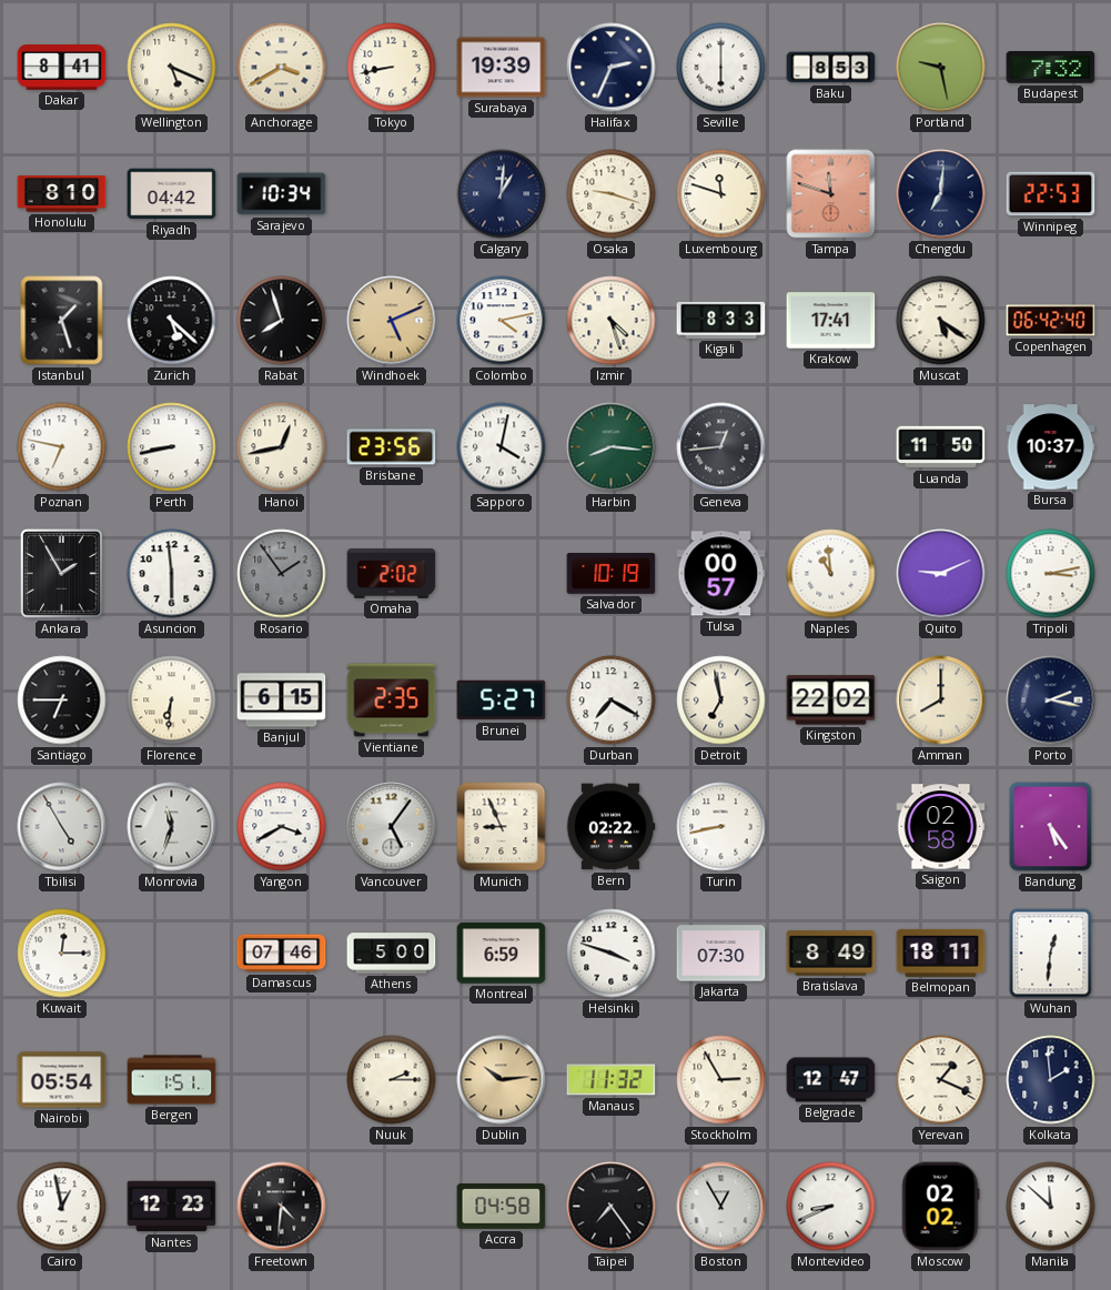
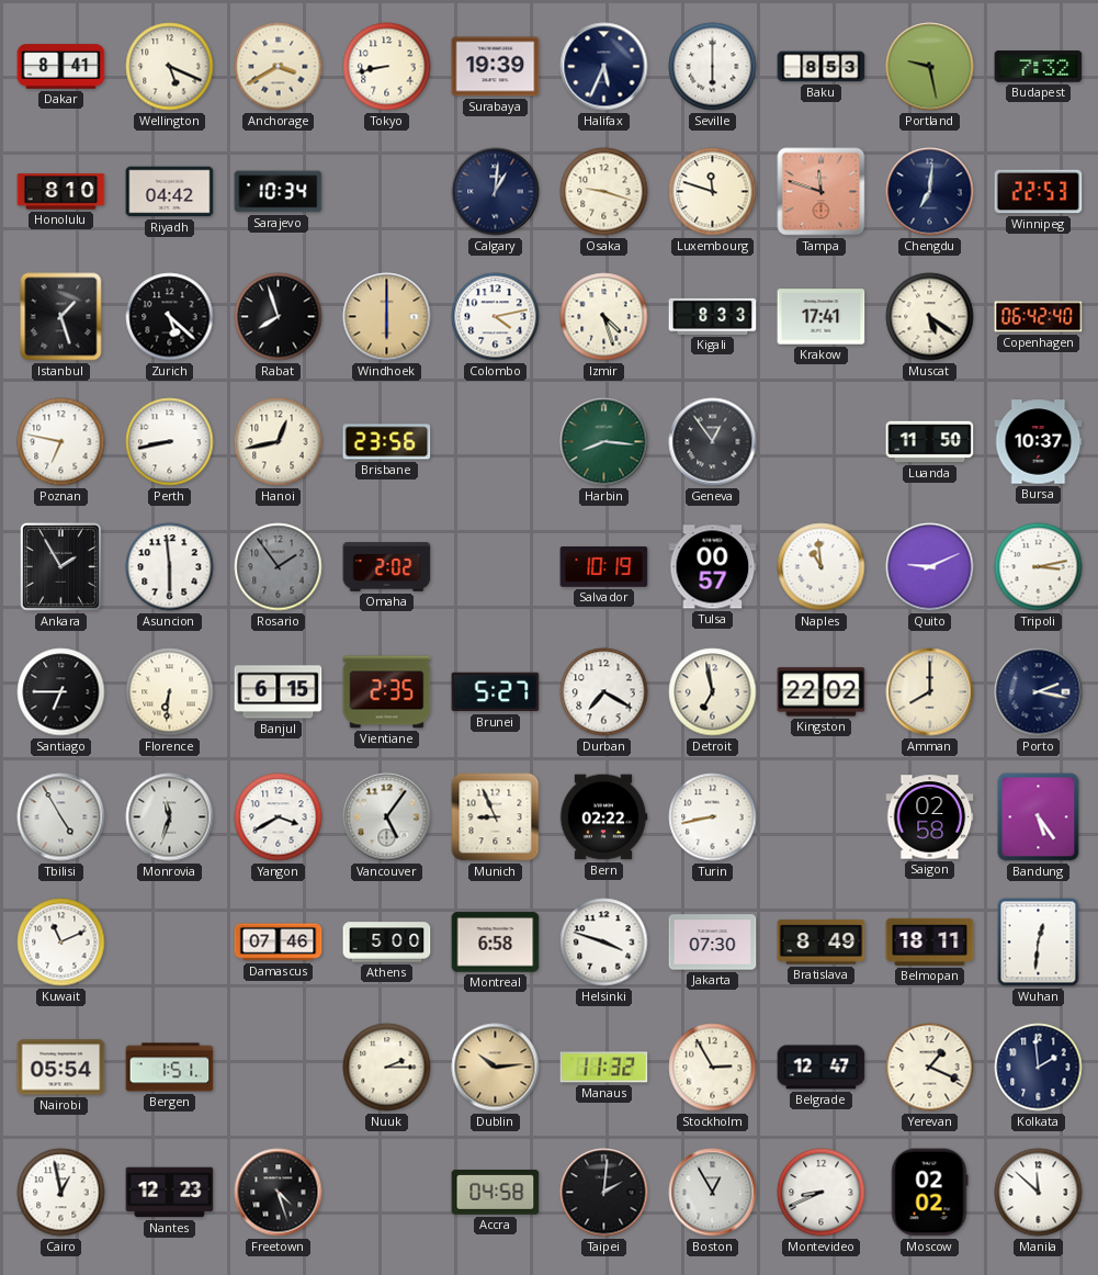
Halifax: 2:34 -> 5:34 (604, 67)
Windhoek: 5:11 -> 6:00 (387, 317)
Sapporo: 4:02 -> none (502, 447)
Geneva: 12:44 -> 12:54 (713, 442)
Kuwait: 12:15 -> 11:11 (61, 943)
Montreal: 6:59 -> 6:58 (496, 943)
Freetown: 4:31 -> 4:27 (279, 1193)
Taipei: 7:24 -> 2:01 (604, 1193)
